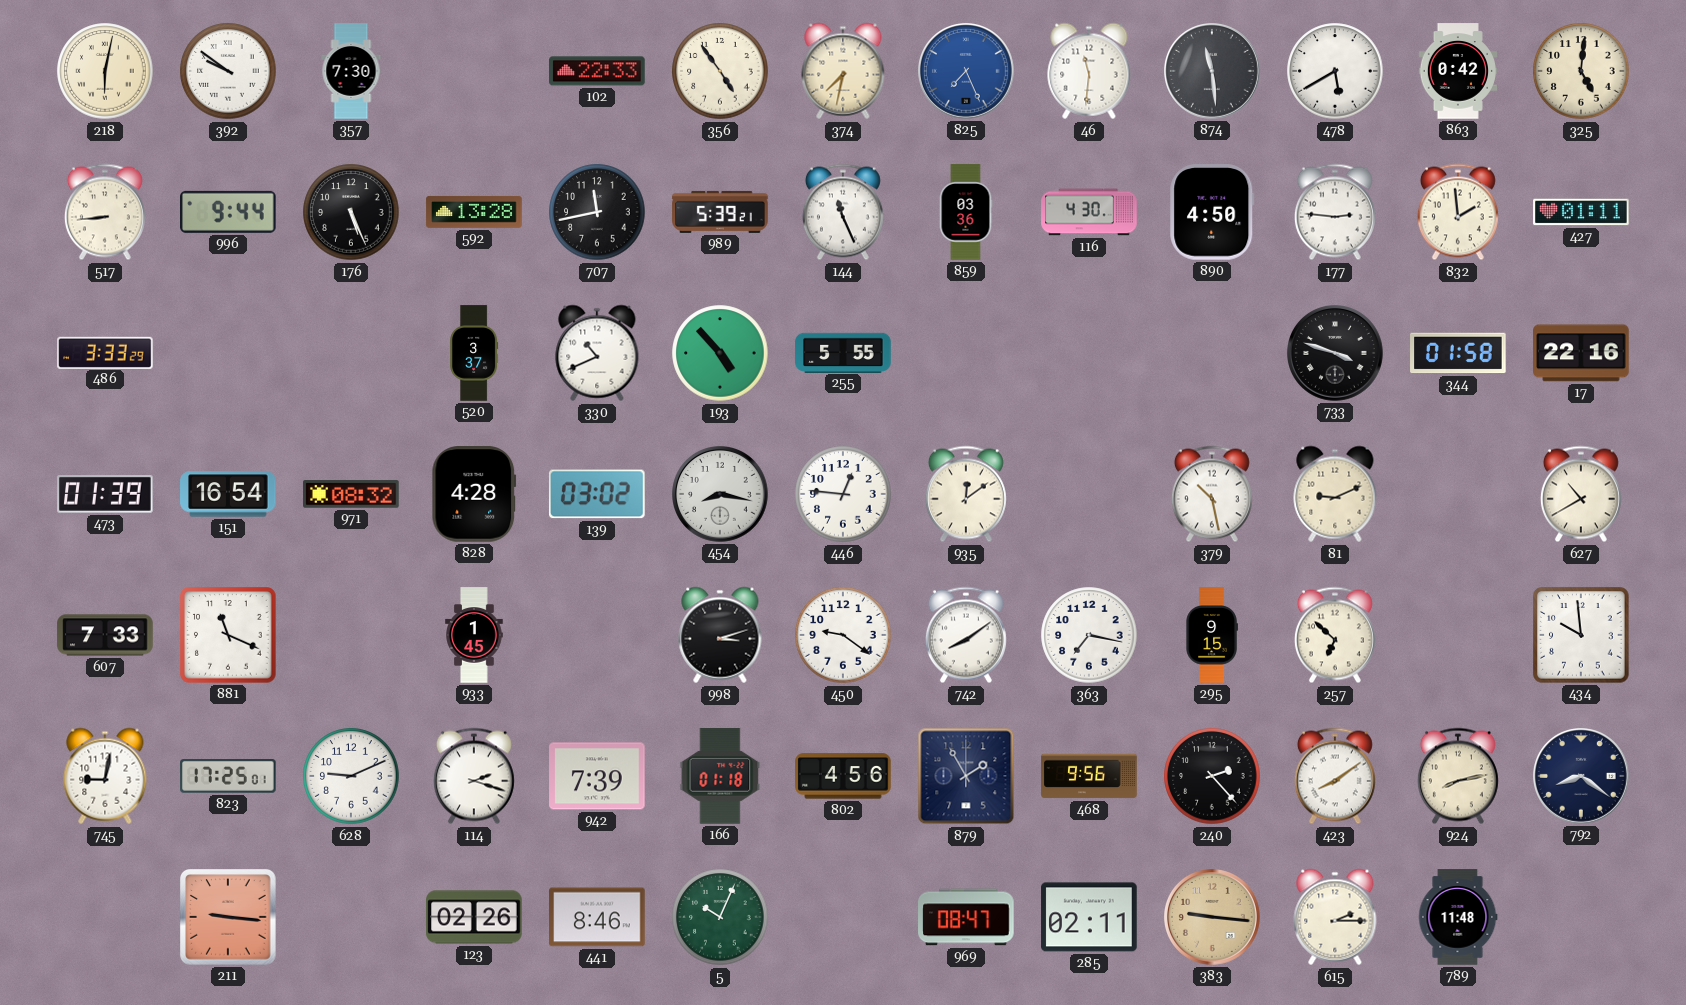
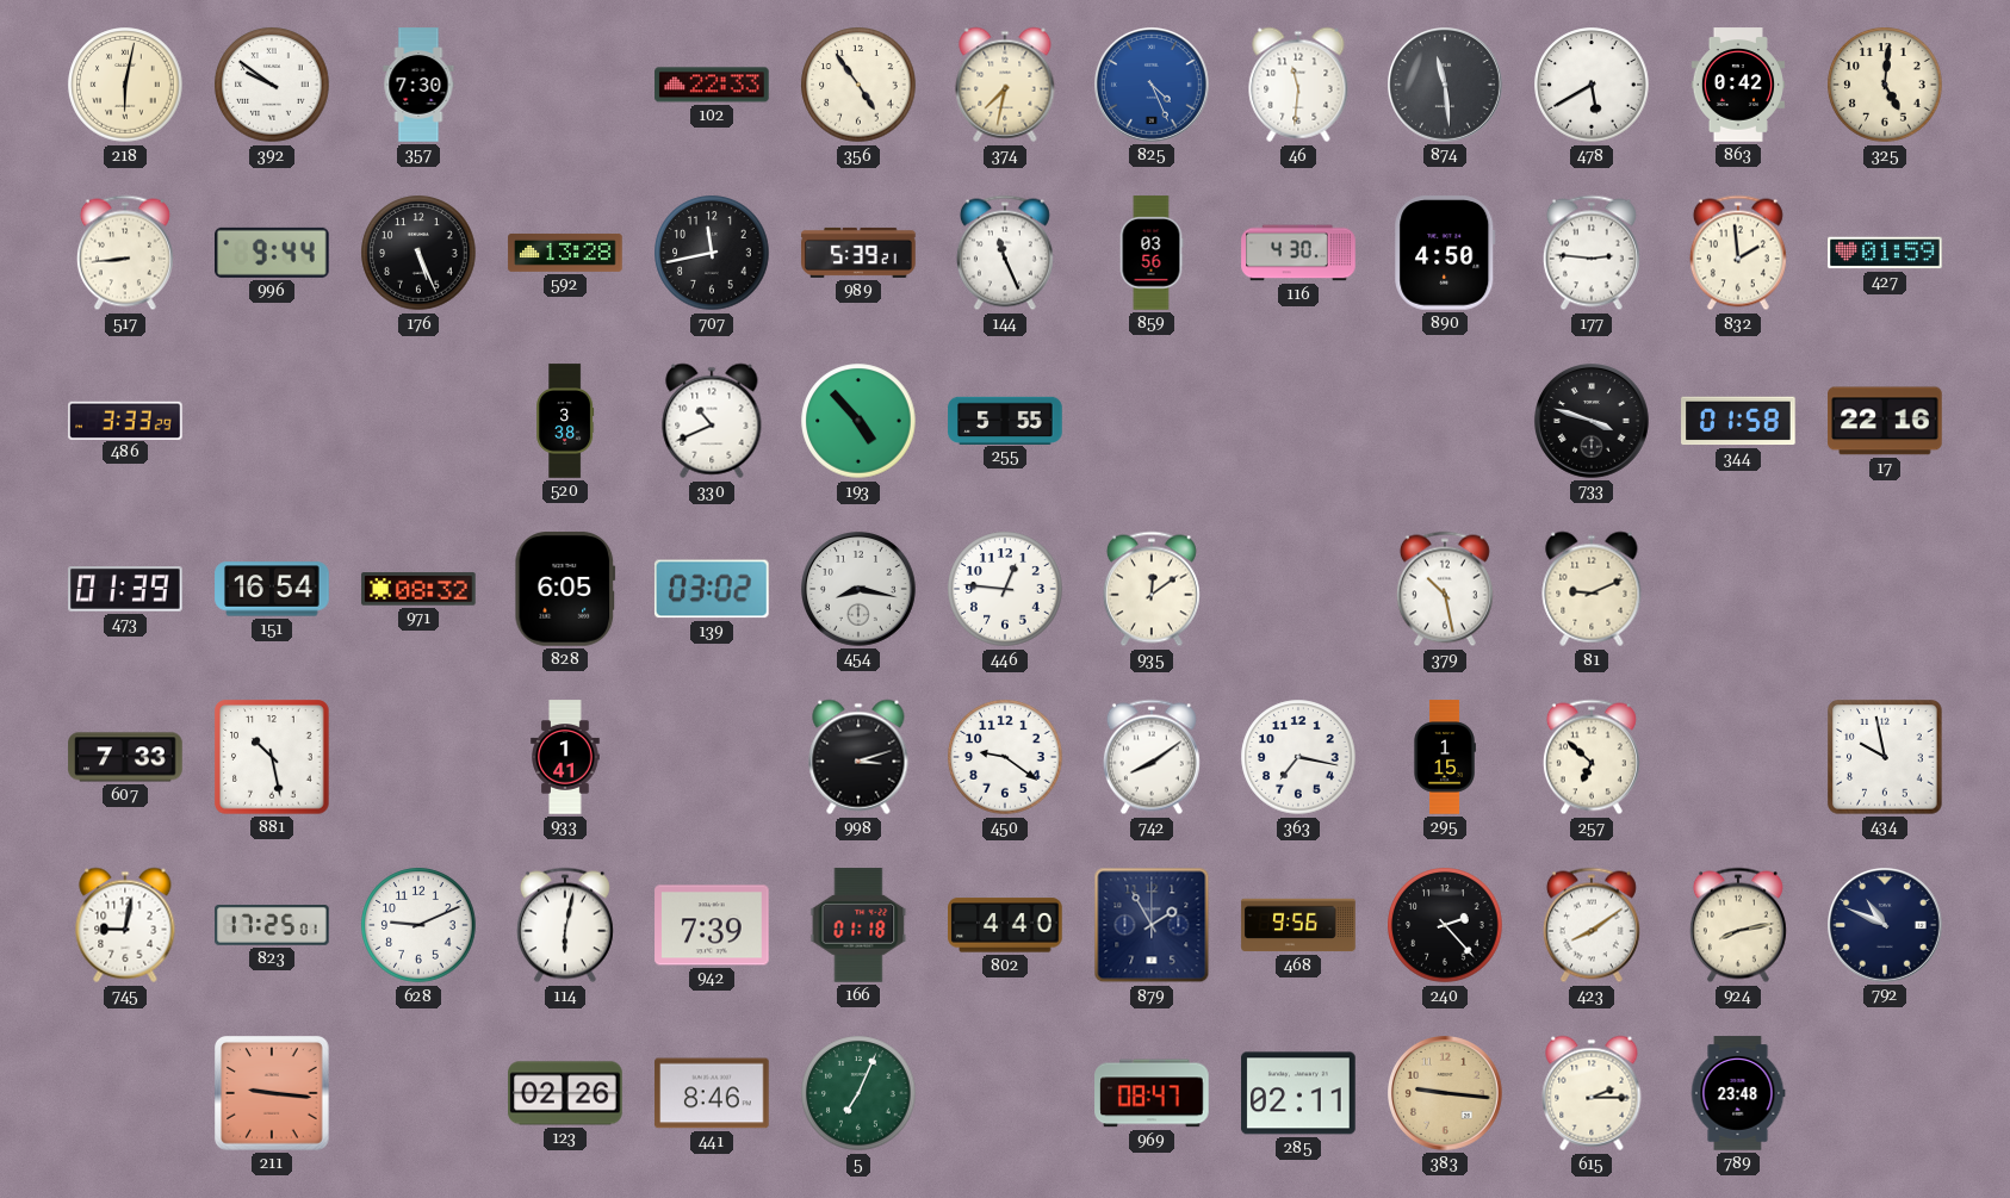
825: 7:26 -> 4:26 (1153, 86)
859: 03:36 -> 03:56 (1152, 253)
427: 01:11 -> 01:59 (1885, 253)
520: 3:37 -> 3:38 (565, 421)
828: 4:28 -> 6:05 (565, 589)
627: 10:40 -> none (1581, 494)
881: 11:19 -> 10:28 (272, 757)
933: 1:45 -> 1:41 (565, 757)
295: 9:15 -> 1:15 (1445, 757)
434: 9:59 -> 9:58 (1885, 757)
114: 2:18 -> 6:02 (565, 925)
802: 4:56 -> 4:40 (1005, 925)
792: 8:21 -> 10:49 (1886, 926)
5: 10:04 -> 7:04 (858, 1093)
789: 11:48 -> 23:48 (1738, 1093)
